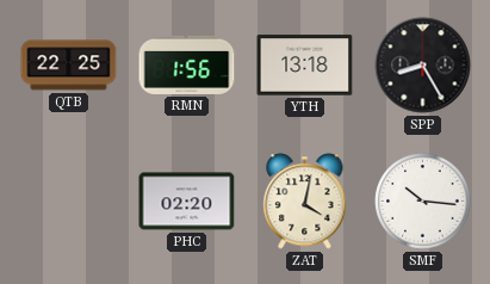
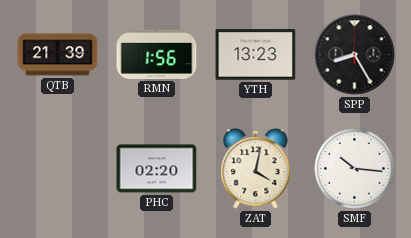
QTB: 22:25 -> 21:39 (58, 55)
YTH: 13:18 -> 13:23 (256, 55)
